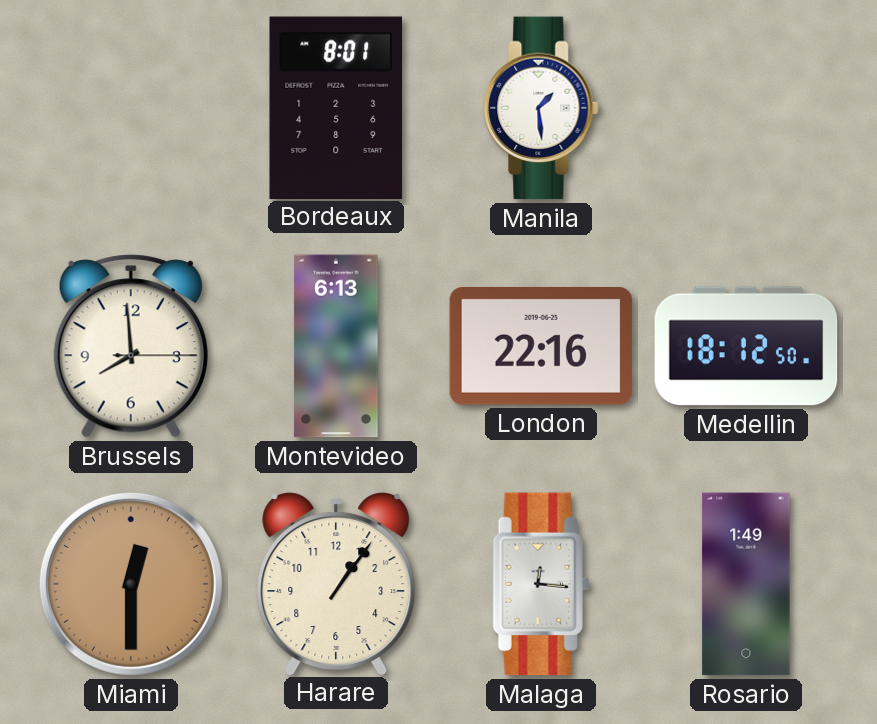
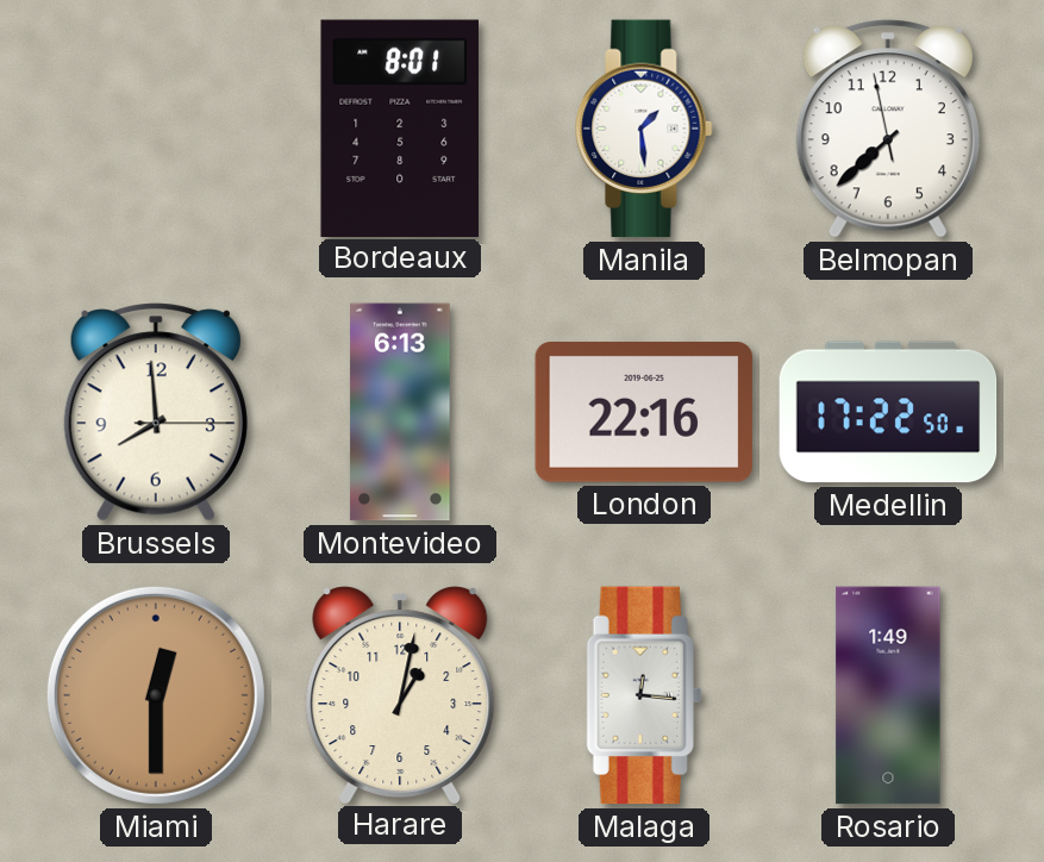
Belmopan: none -> 7:37 (888, 129)
Medellin: 18:12 -> 17:22 (888, 412)
Harare: 1:06 -> 1:02 (400, 694)
